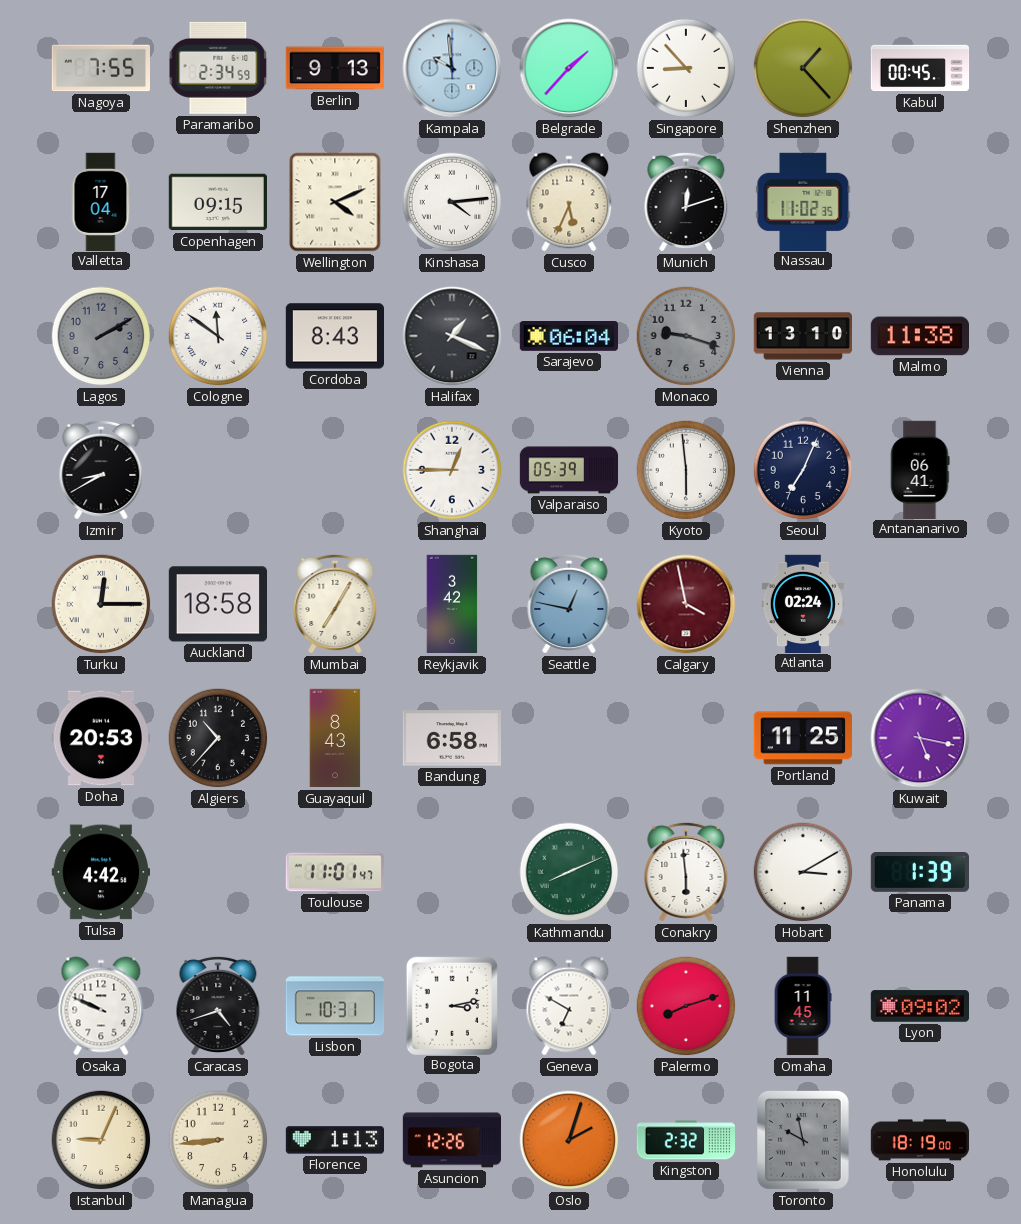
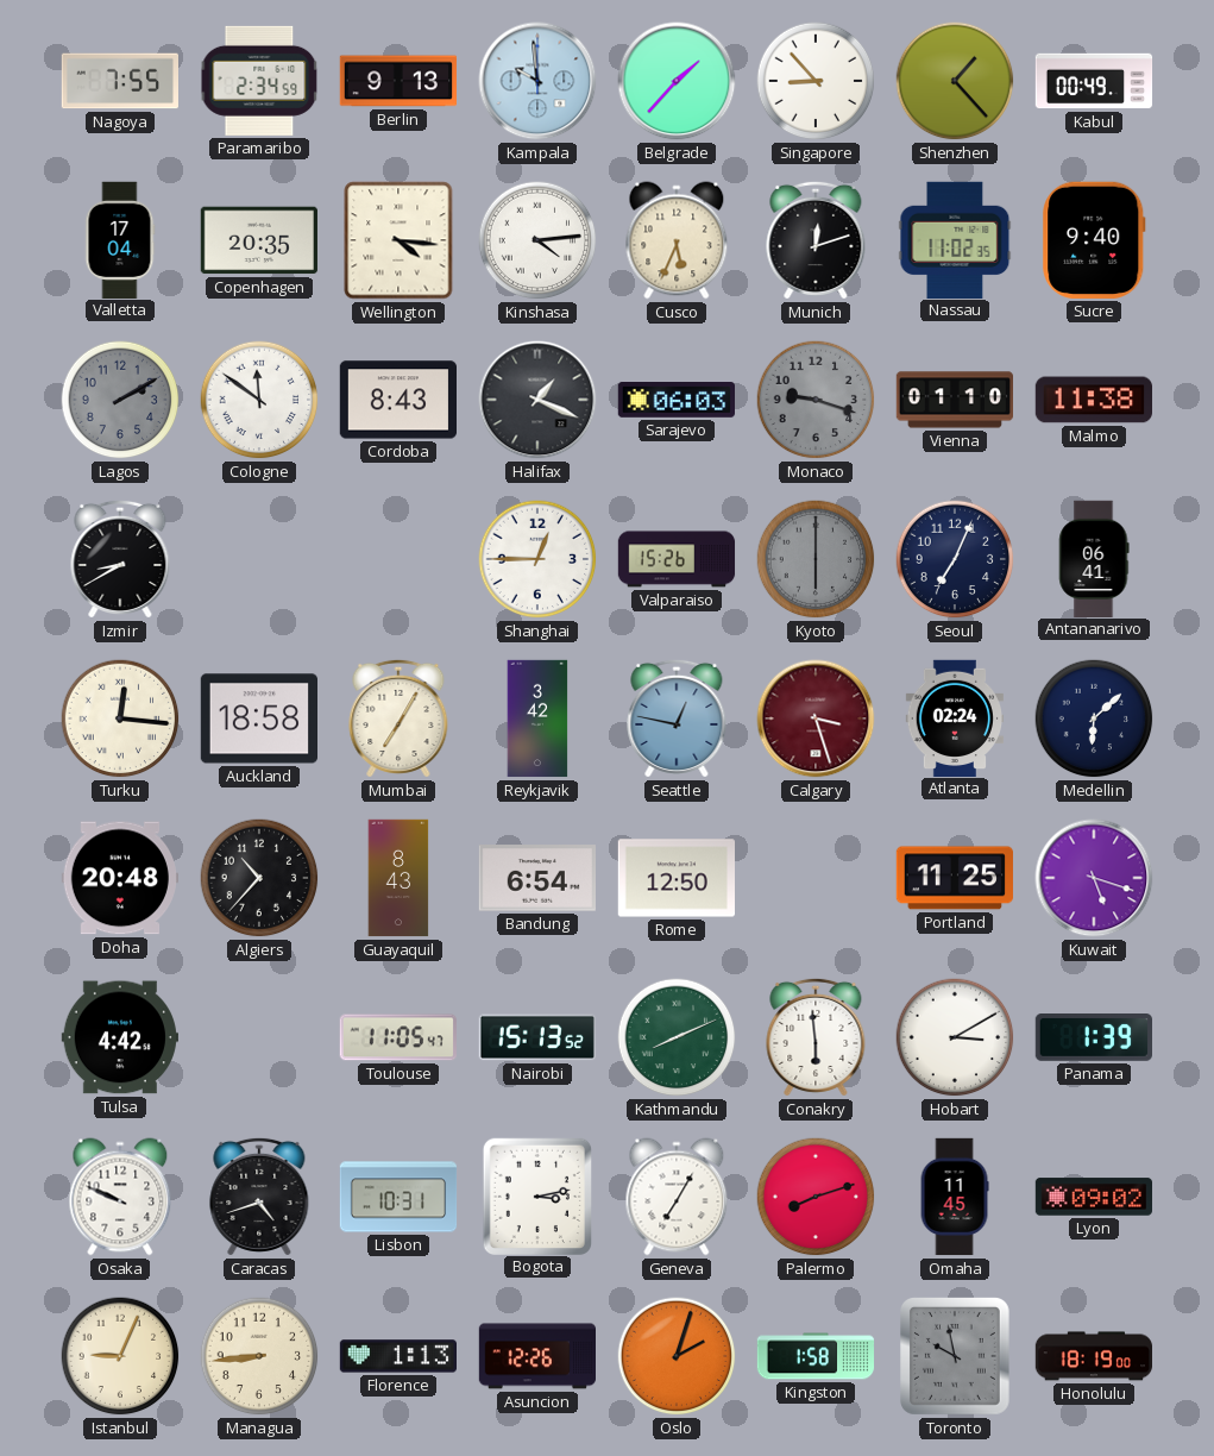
Kabul: 00:45 -> 00:49 (1094, 81)
Copenhagen: 09:15 -> 20:35 (259, 240)
Wellington: 4:11 -> 4:16 (398, 240)
Sucre: none -> 9:40 (1094, 240)
Sarajevo: 06:04 -> 06:03 (675, 401)
Vienna: 13:10 -> 01:10 (954, 400)
Valparaiso: 05:39 -> 15:26 (677, 559)
Kyoto: 5:59 -> 6:00 (816, 559)
Kyoto dial: white -> grey (816, 559)
Turku: 12:15 -> 12:16 (120, 718)
Calgary: 3:58 -> 3:27 (816, 718)
Medellin: none -> 6:08 (1094, 718)
Doha: 20:53 -> 20:48 (119, 878)
Bandung: 6:58 -> 6:54 (536, 878)
Rome: none -> 12:50 (675, 878)
Kuwait: 5:17 -> 5:18 (1094, 878)
Toulouse: 11:01 -> 11:05 (398, 1037)
Nairobi: none -> 15:13 (537, 1037)
Geneva: 6:50 -> 7:05 (677, 1197)
Kingston: 2:32 -> 1:58 (816, 1356)
